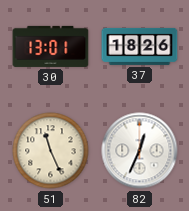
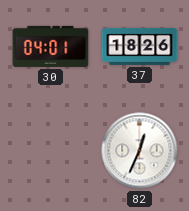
30: 13:01 -> 04:01 (51, 46)
51: 11:26 -> none (51, 151)
